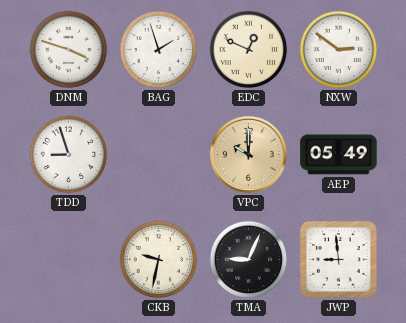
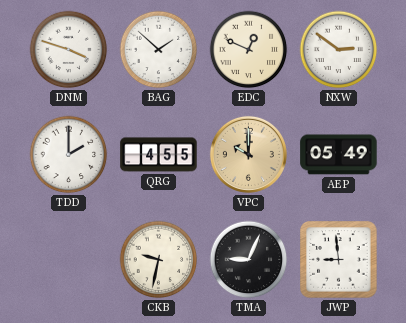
BAG: 1:57 -> 1:52 (159, 50)
TDD: 8:57 -> 2:00 (69, 155)
QRG: none -> 4:55 (159, 155)
